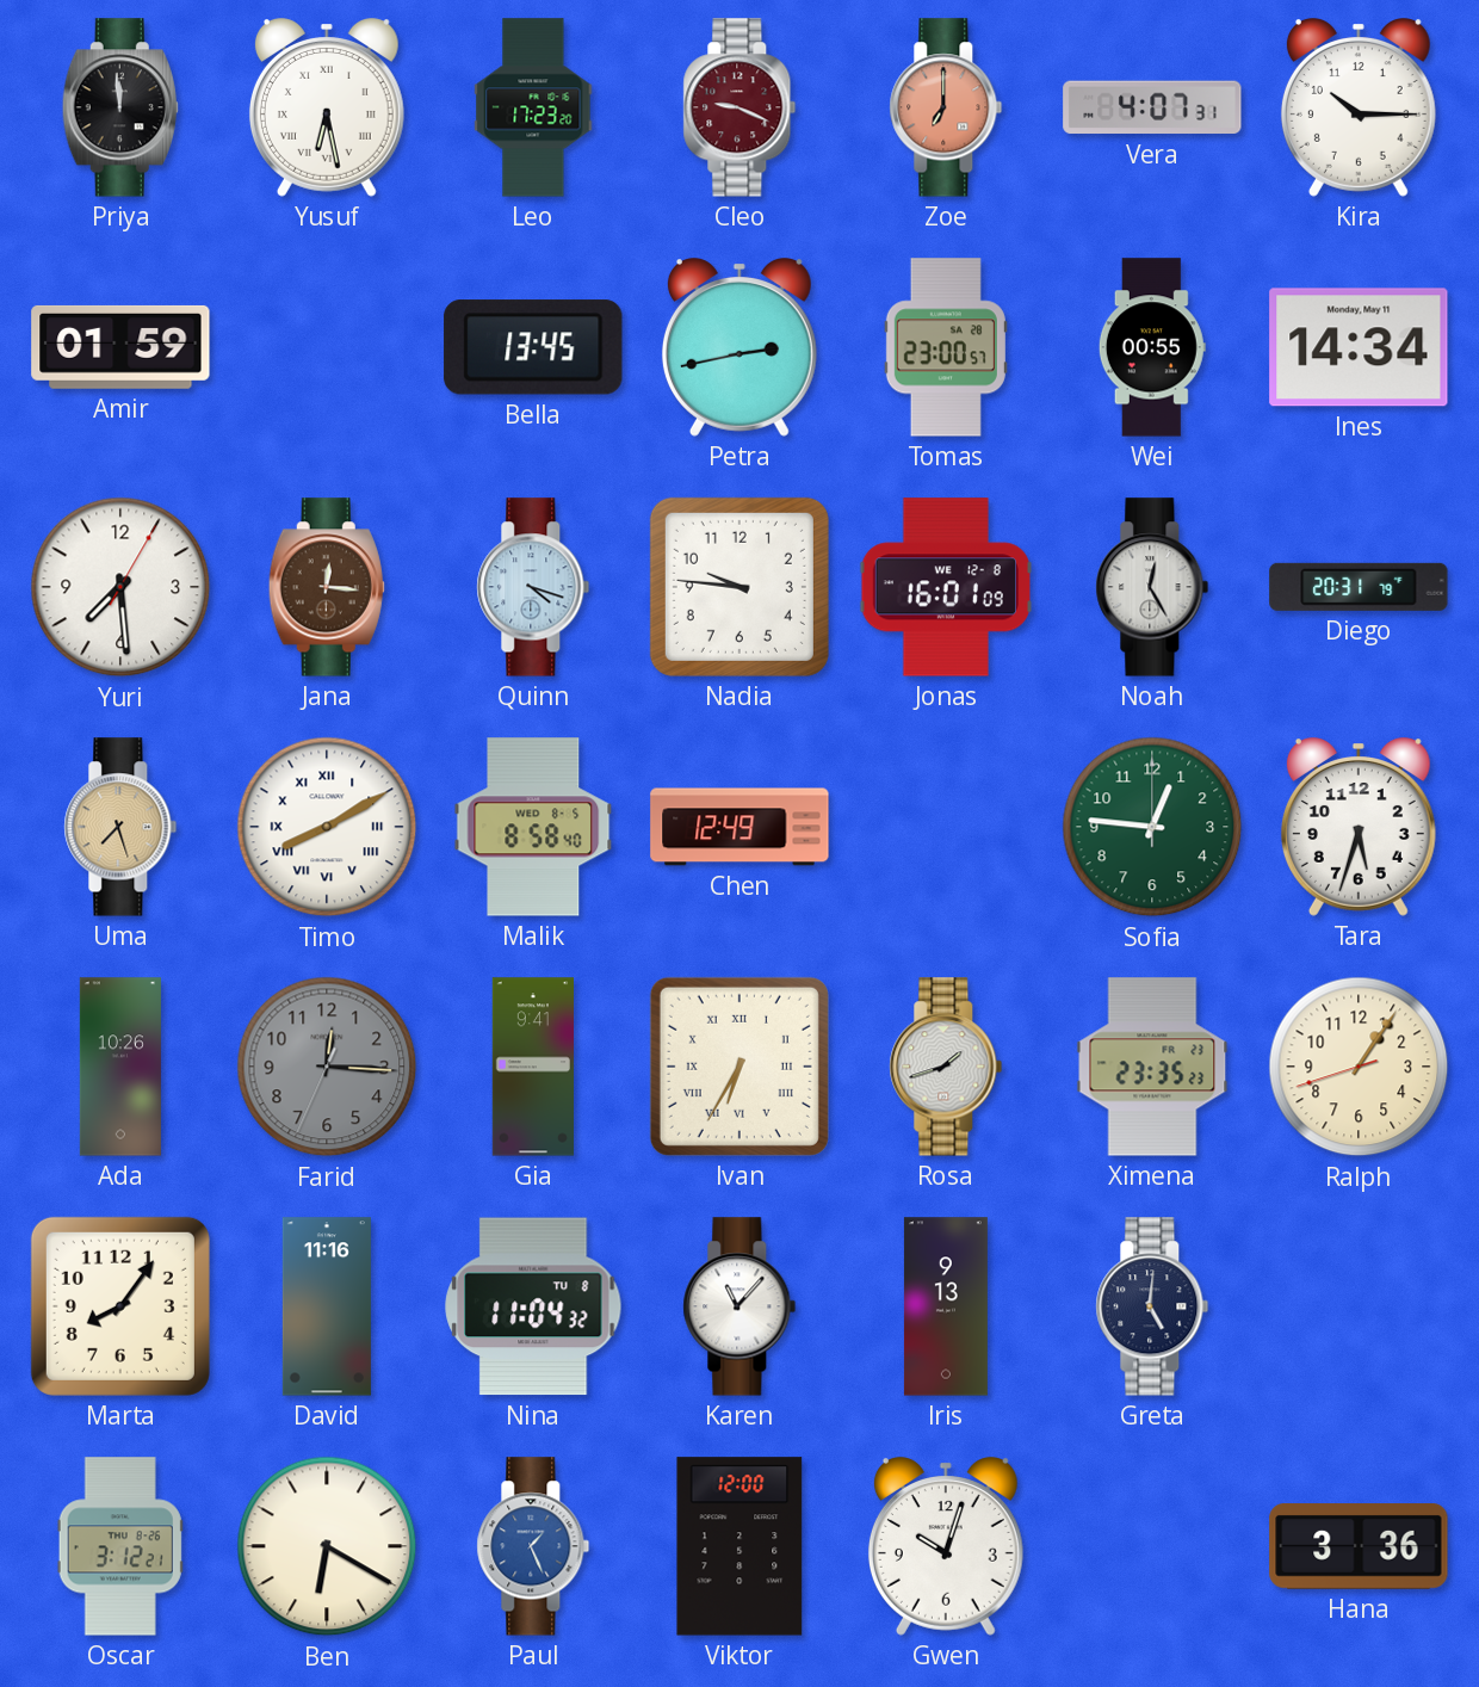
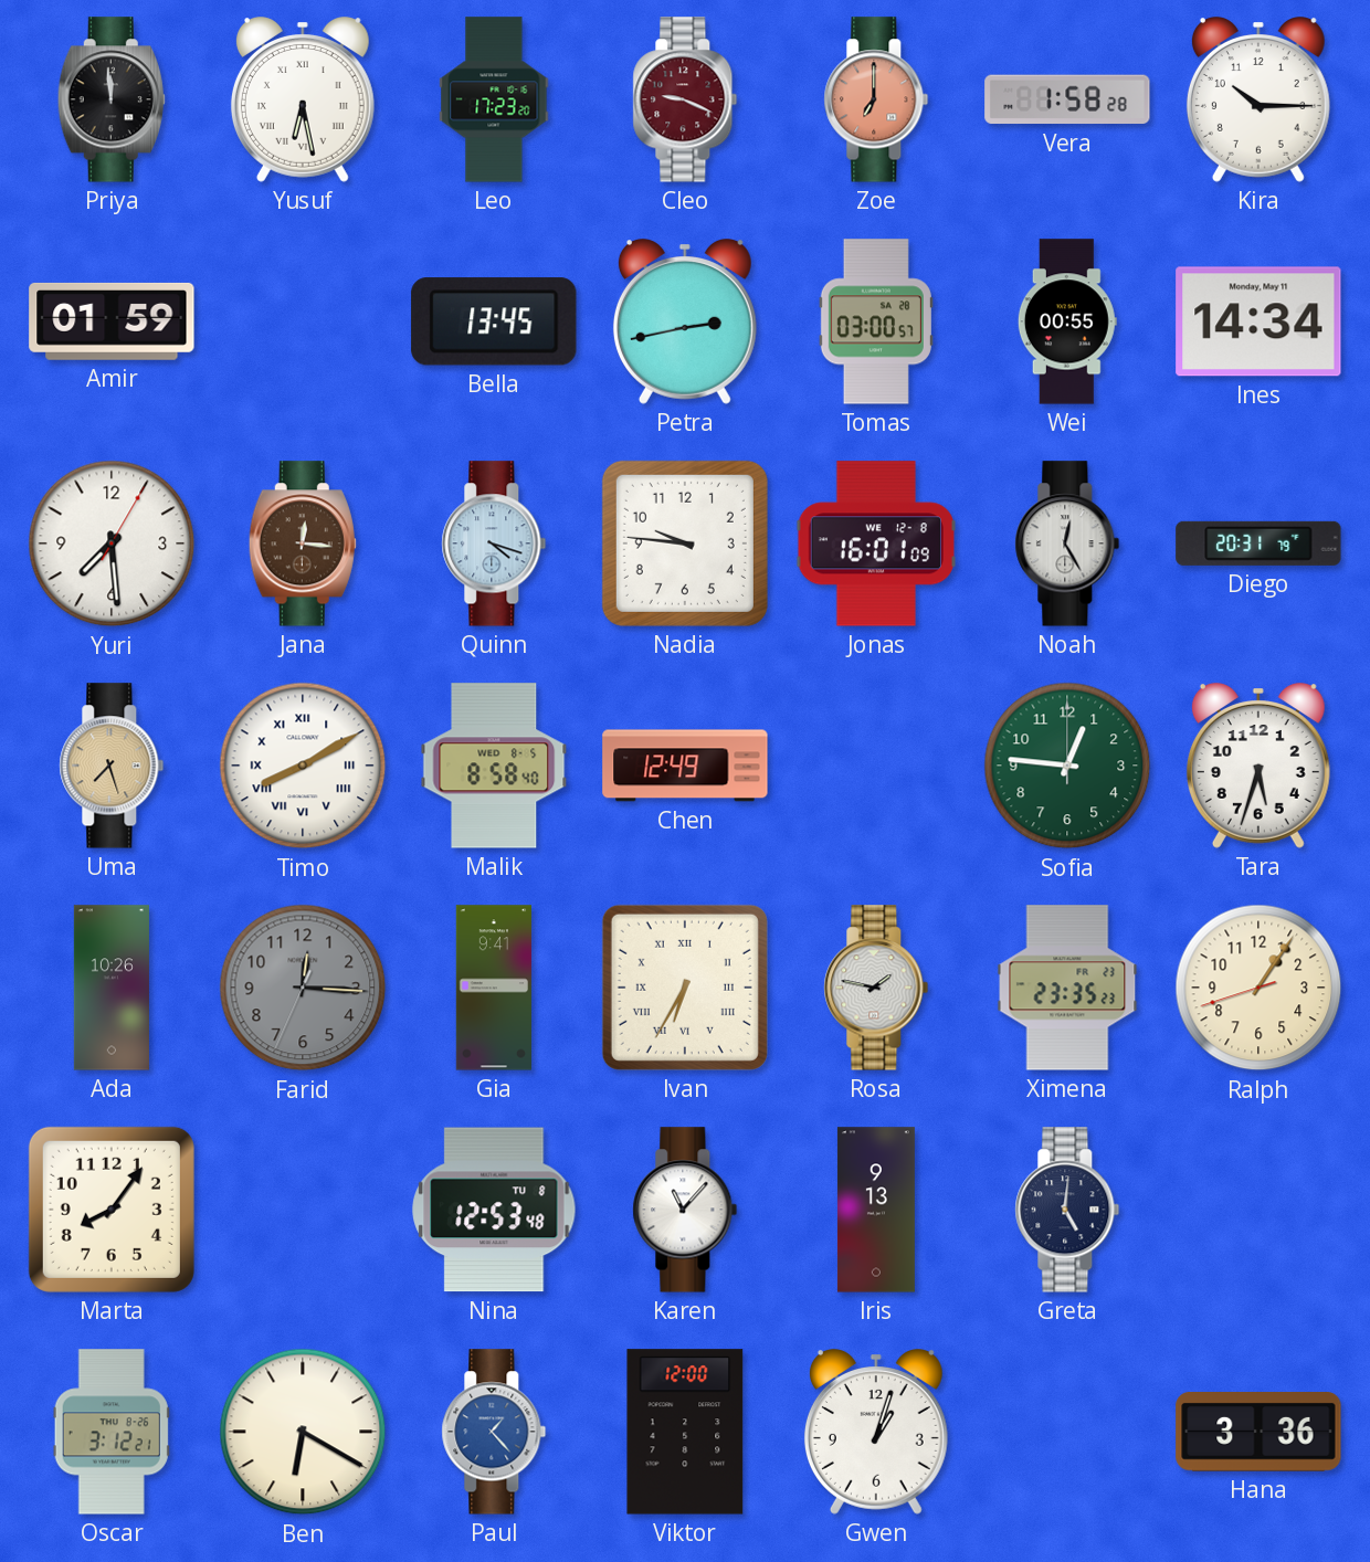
Vera: 4:07 -> 1:58 (1067, 99)
Tomas: 23:00 -> 03:00 (876, 321)
Rosa: 1:42 -> 1:47 (876, 988)
David: 11:16 -> none (327, 1306)
Nina: 11:04 -> 12:53 (494, 1210)
Paul: 1:26 -> 1:23 (494, 1432)
Gwen: 10:03 -> 1:03 (876, 1432)
